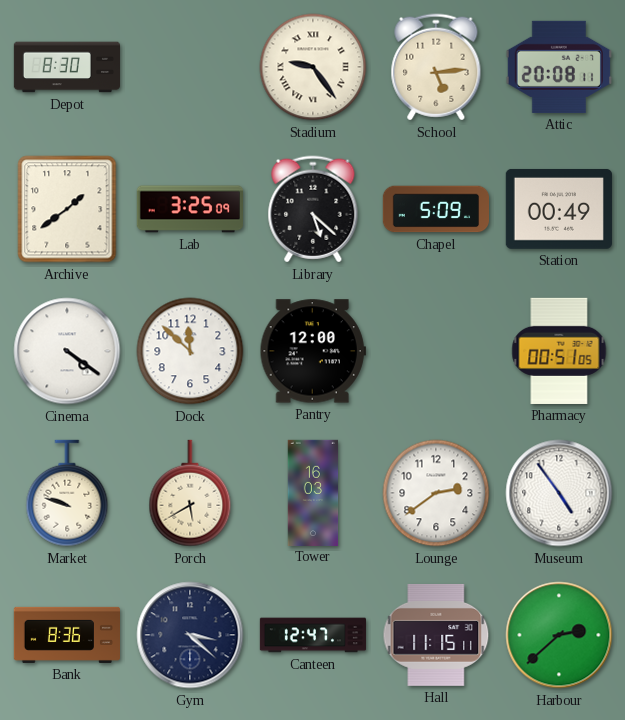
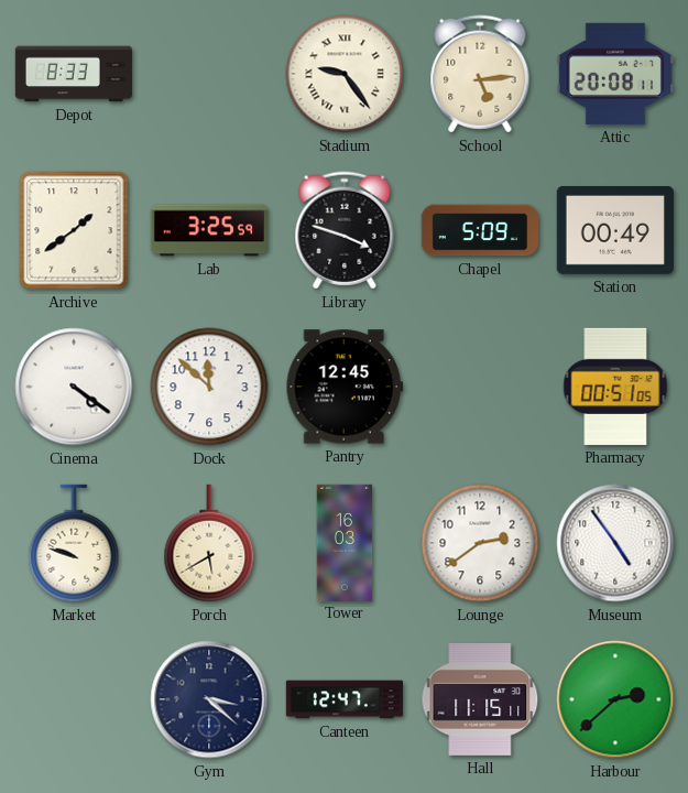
Depot: 8:30 -> 8:33 (73, 74)
Lab: 3:25:09 -> 3:25:59 (208, 230)
Library: 5:22 -> 3:48 (345, 230)
Pantry: 12:00 -> 12:45 (345, 387)
Bank: 8:36 -> none (66, 635)
